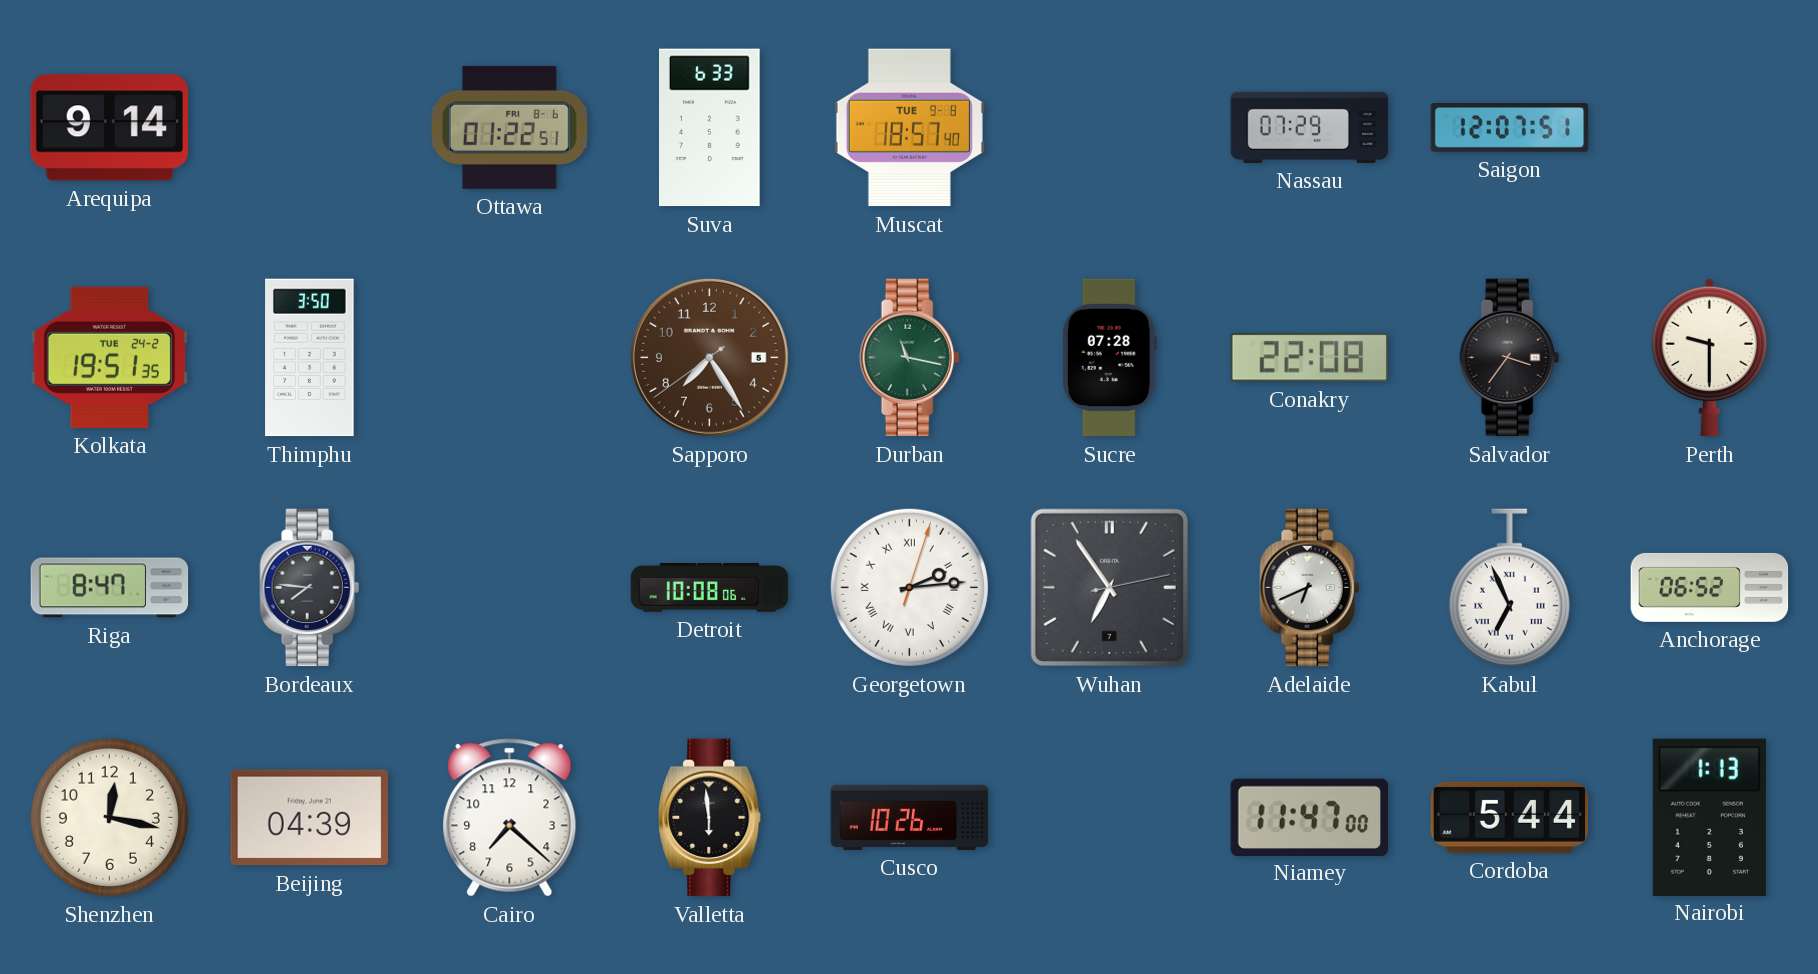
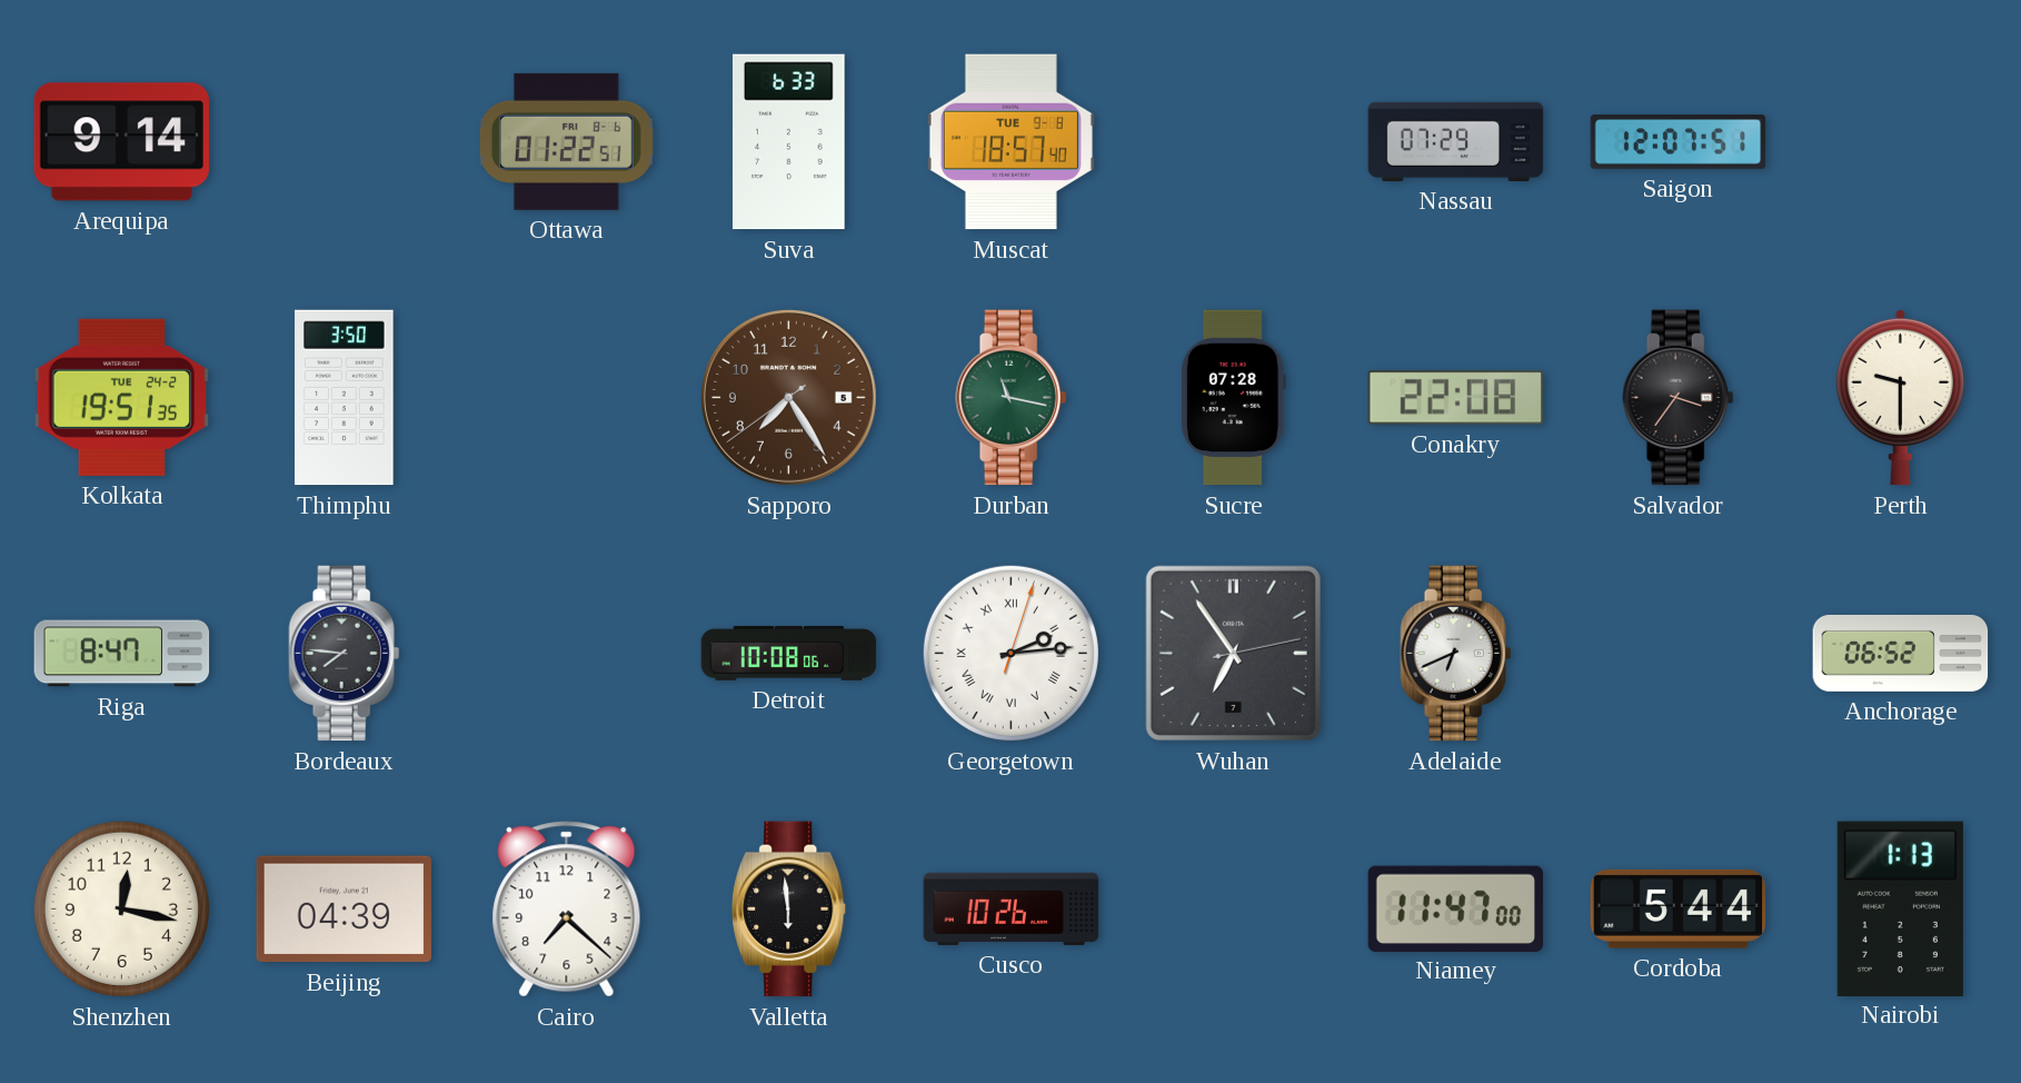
Kabul: 6:56 -> none (1509, 588)
